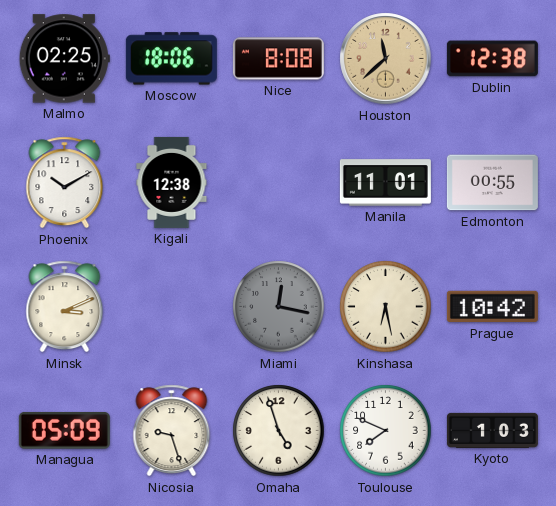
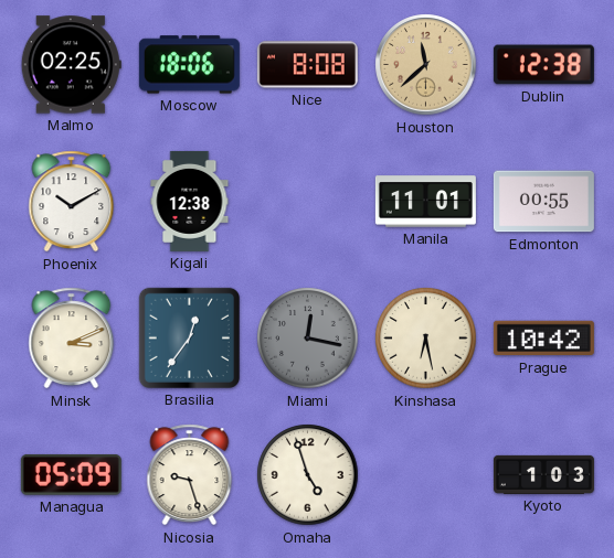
Brasilia: none -> 12:36 (189, 337)
Toulouse: 7:49 -> none (386, 431)
